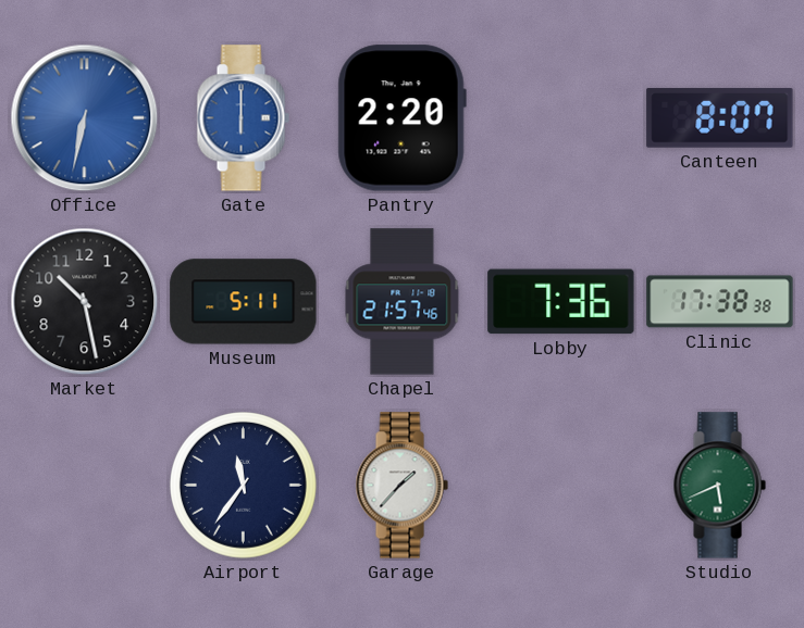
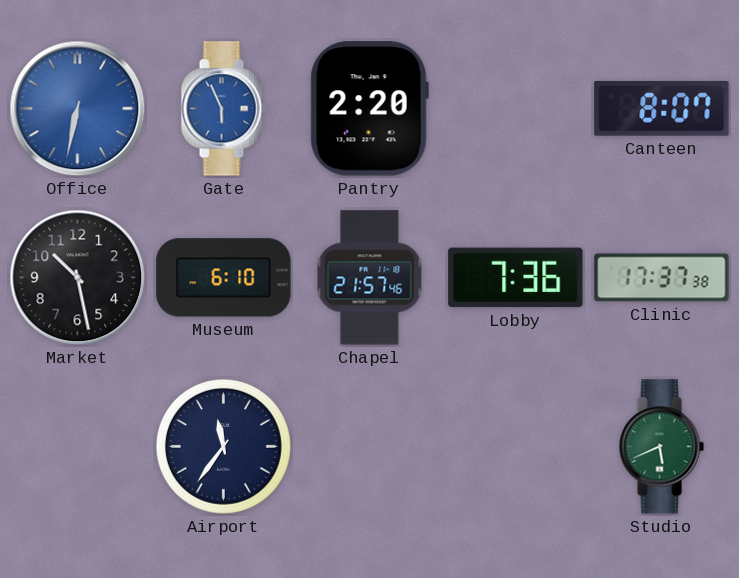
Gate: 6:00 -> 5:56 (223, 109)
Museum: 5:11 -> 6:10 (224, 278)
Clinic: 17:38 -> 17:37 (662, 278)
Garage: 1:37 -> none (401, 486)
